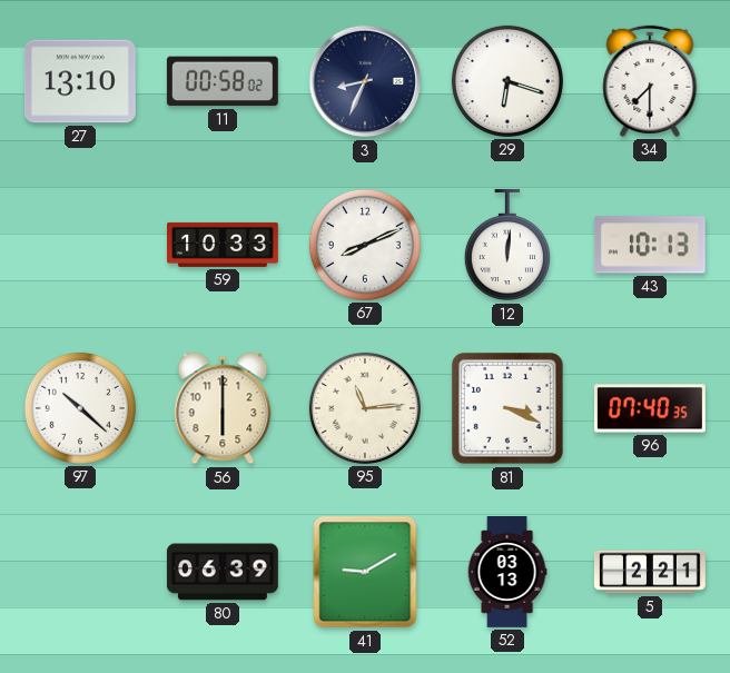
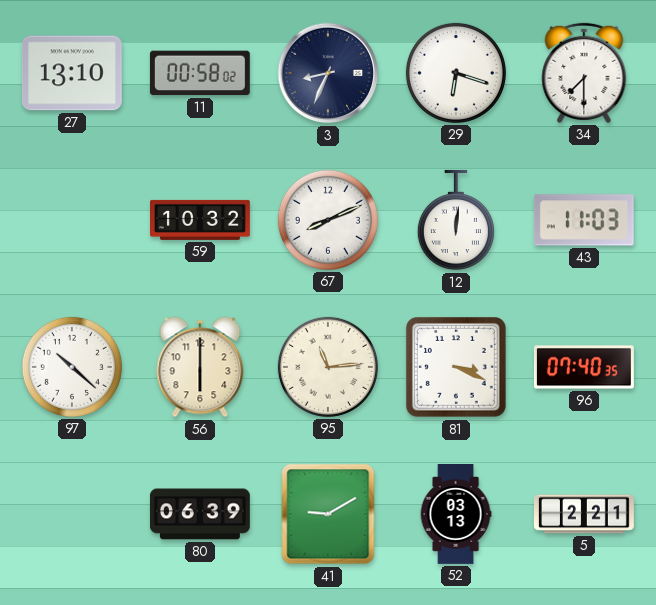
59: 10:33 -> 10:32 (201, 220)
43: 10:13 -> 11:03 (584, 220)
